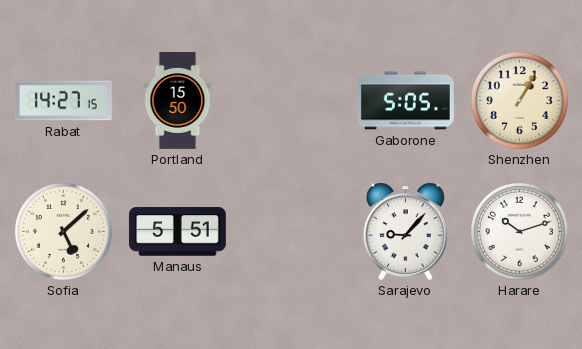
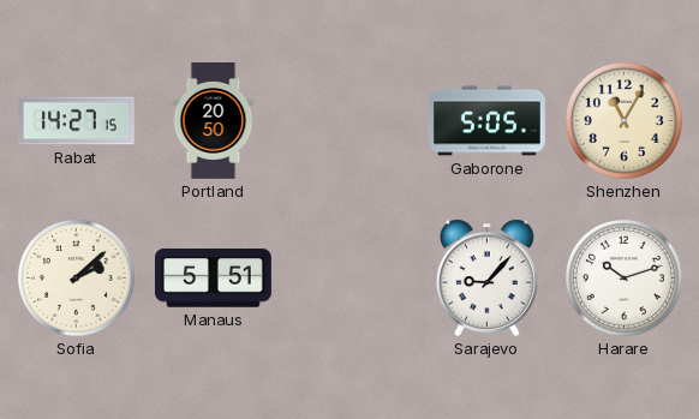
Portland: 15:50 -> 20:50 (214, 121)
Shenzhen: 1:05 -> 11:05 (623, 120)
Sofia: 5:08 -> 2:08 (76, 277)
